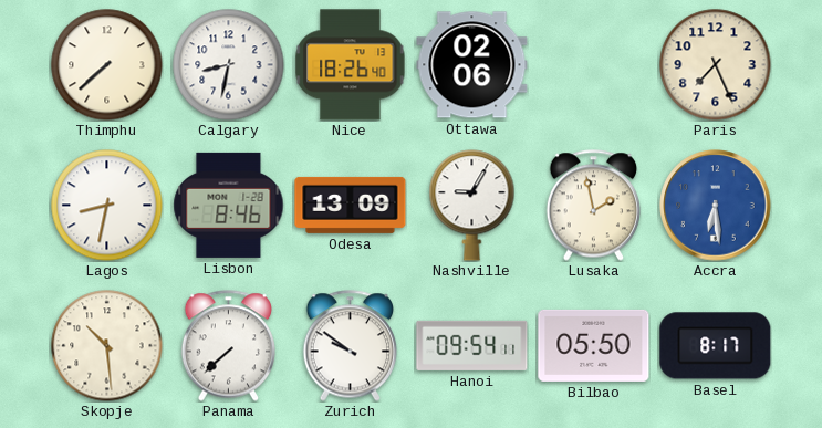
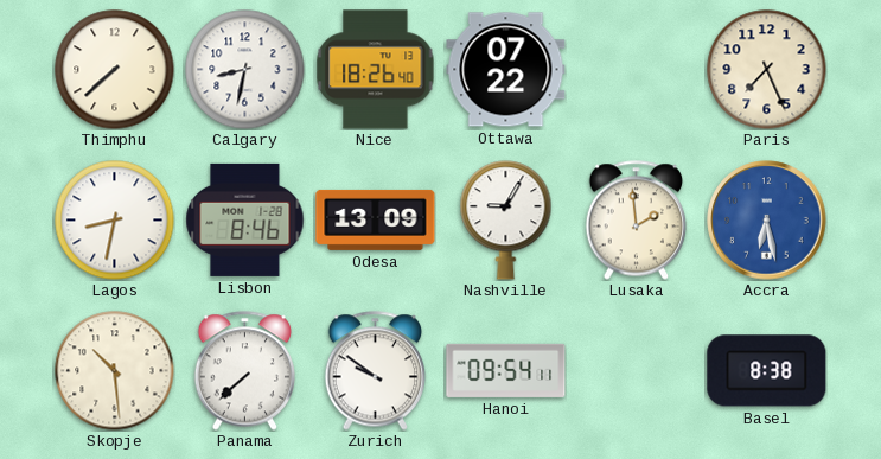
Ottawa: 02:06 -> 07:22 (506, 70)
Lusaka: 1:58 -> 1:59 (637, 221)
Accra: 6:29 -> 6:28 (767, 221)
Bilbao: 05:50 -> none (594, 345)
Basel: 8:17 -> 8:38 (767, 371)
